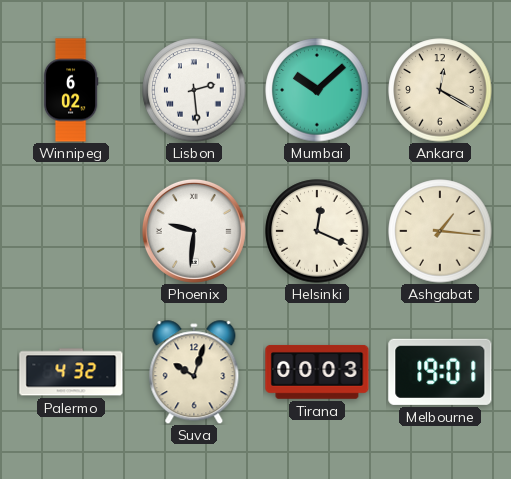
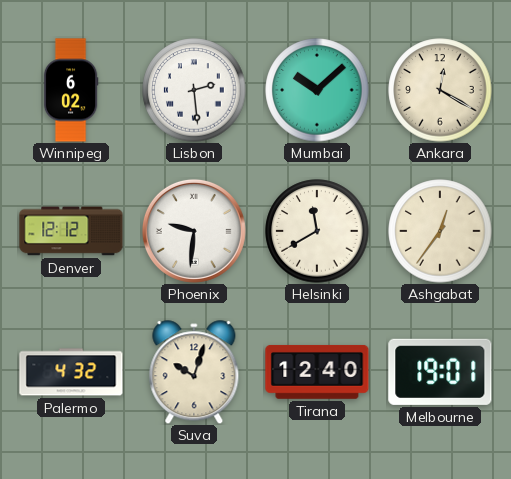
Denver: none -> 12:12 (71, 231)
Helsinki: 12:19 -> 11:40 (317, 231)
Ashgabat: 1:16 -> 12:36 (440, 231)
Tirana: 00:03 -> 12:40 (317, 372)
